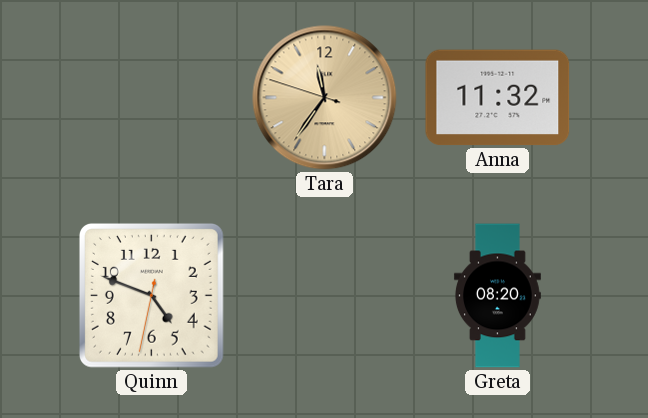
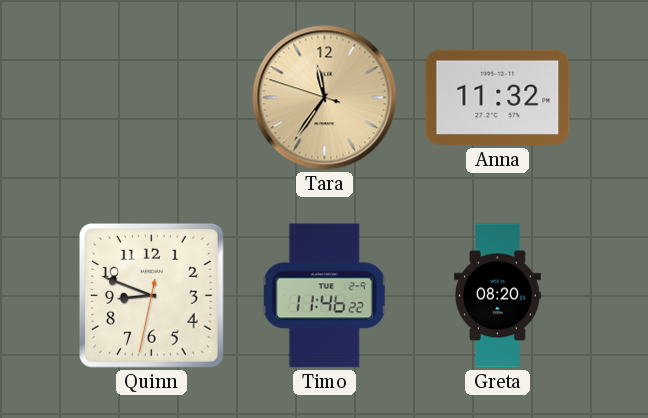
Quinn: 4:48 -> 8:48 (152, 296)
Timo: none -> 11:46 (325, 296)
